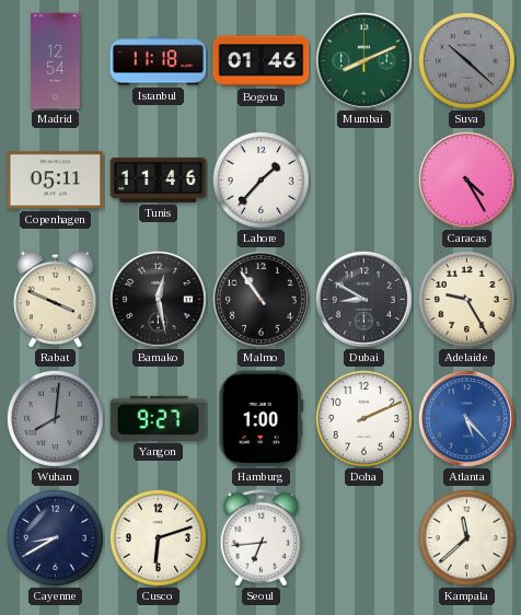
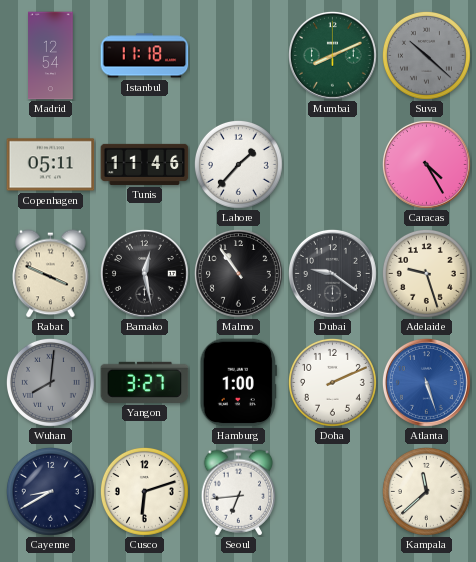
Bogota: 01:46 -> none (262, 61)
Dubai: 8:50 -> 9:21 (332, 273)
Adelaide: 9:25 -> 9:27 (426, 273)
Yangon: 9:27 -> 3:27 (145, 382)
Atlanta: 5:23 -> 5:27 (426, 382)
